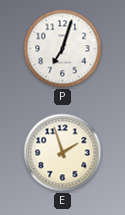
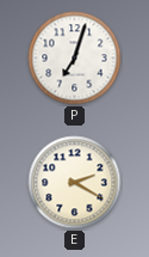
E: 1:57 -> 2:20 (75, 183)
